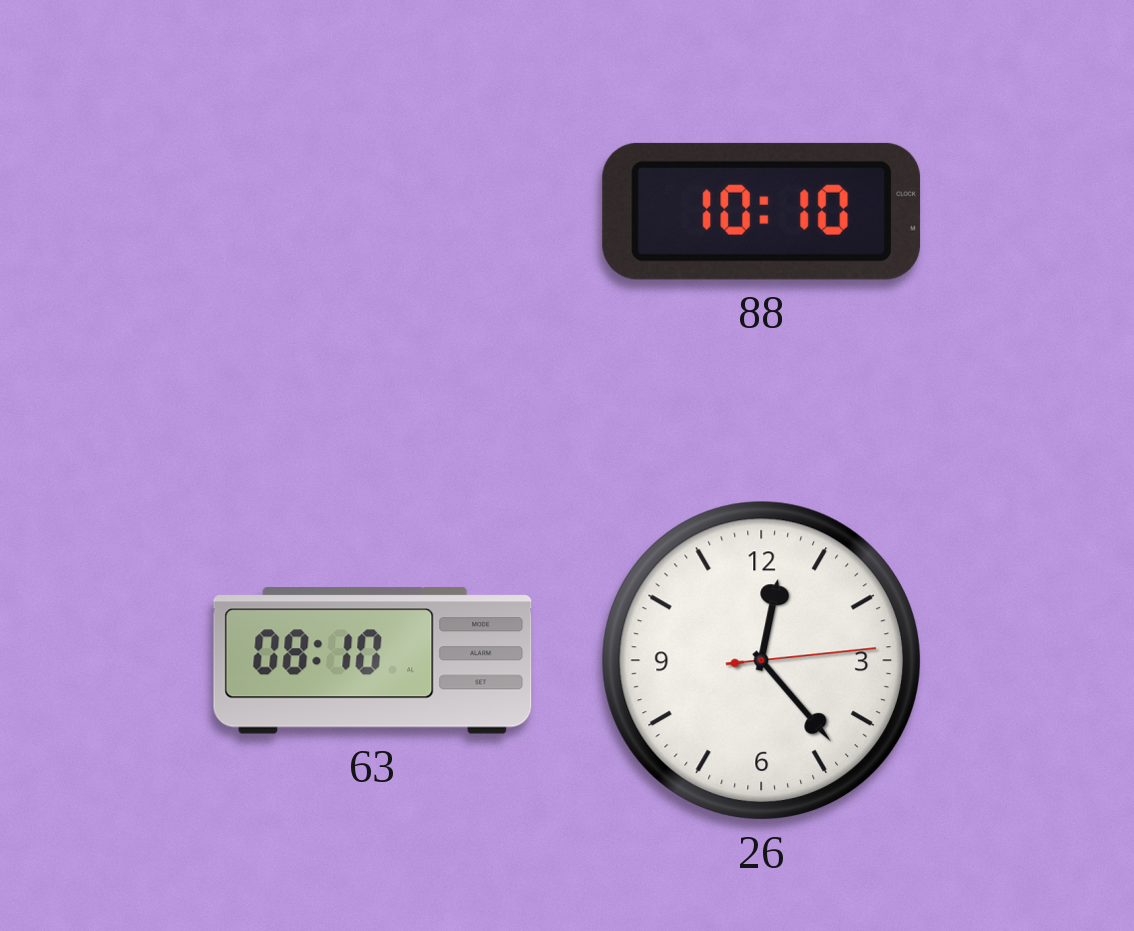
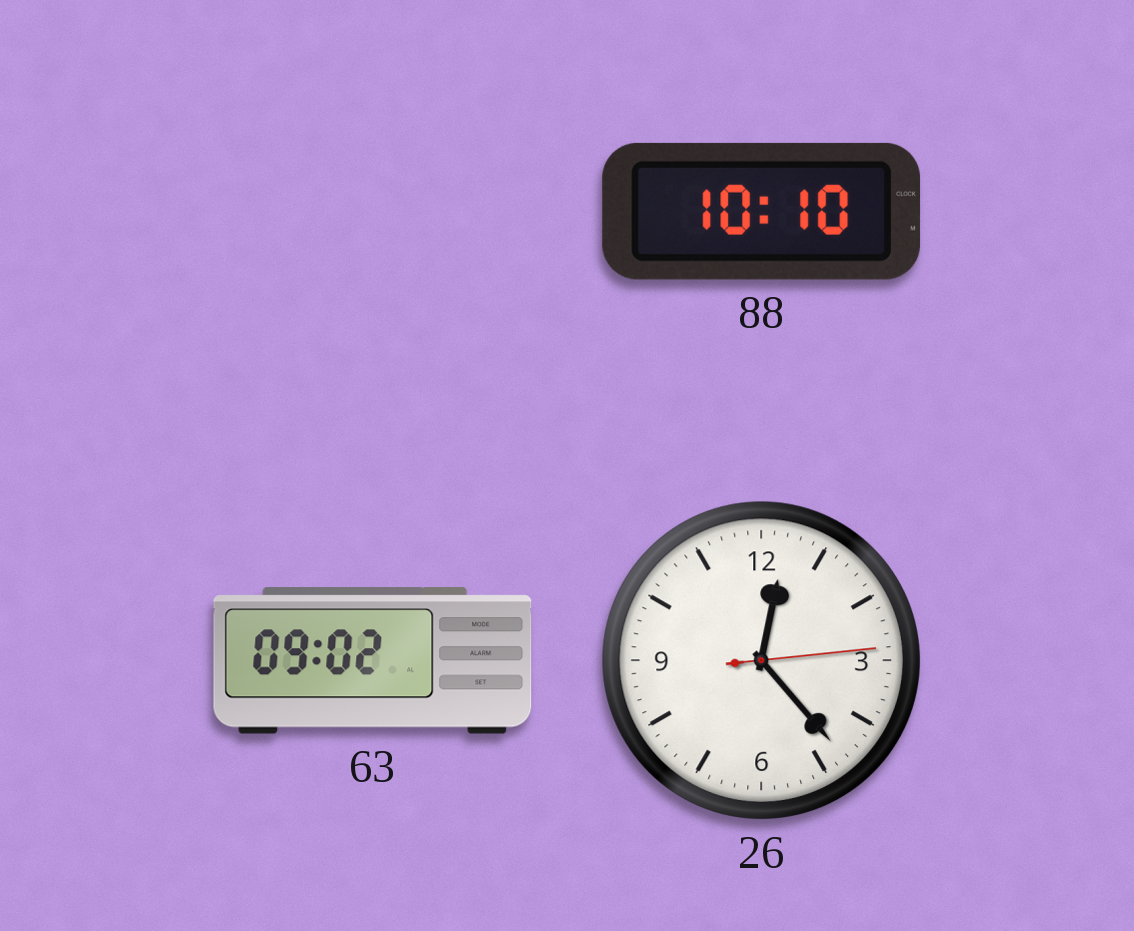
63: 08:10 -> 09:02 (373, 661)
